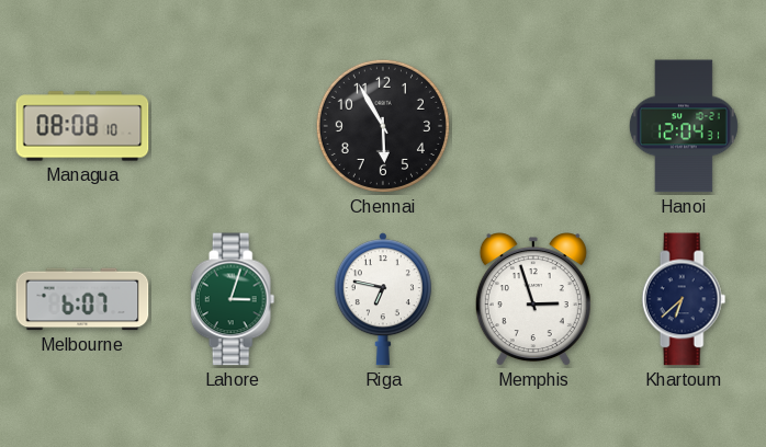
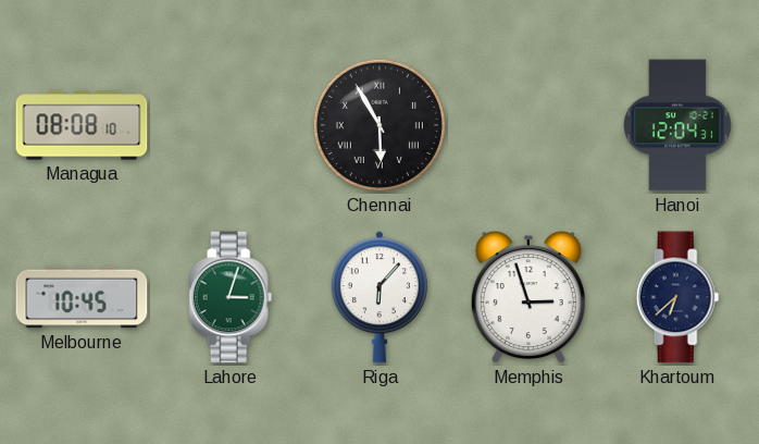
Chennai numerals: Arabic -> Roman (379, 125)
Melbourne: 6:07 -> 10:45 (82, 297)
Riga: 6:47 -> 6:07 (379, 297)
